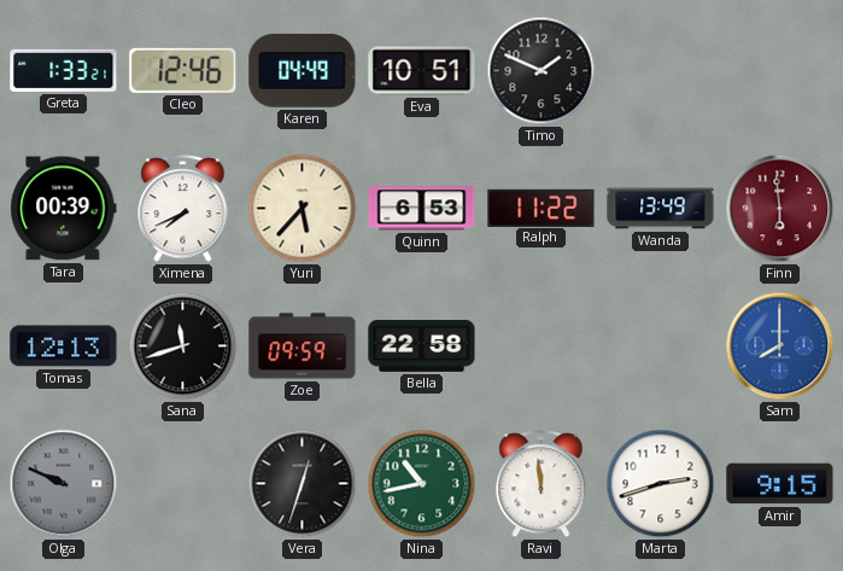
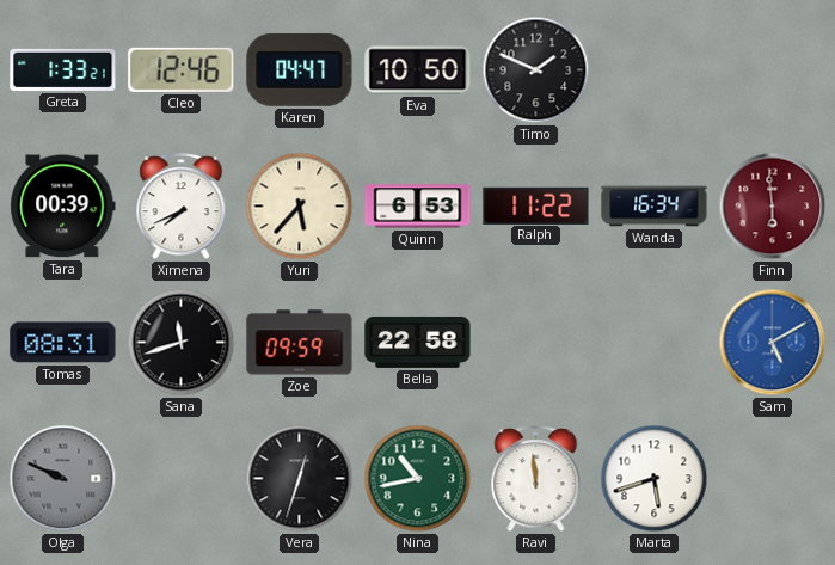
Karen: 04:49 -> 04:47 (300, 69)
Eva: 10:51 -> 10:50 (418, 70)
Wanda: 13:49 -> 16:34 (655, 207)
Tomas: 12:13 -> 08:31 (63, 343)
Sam: 8:00 -> 5:10 (773, 343)
Marta: 2:42 -> 5:42 (655, 479)
Amir: 9:15 -> none (780, 484)
